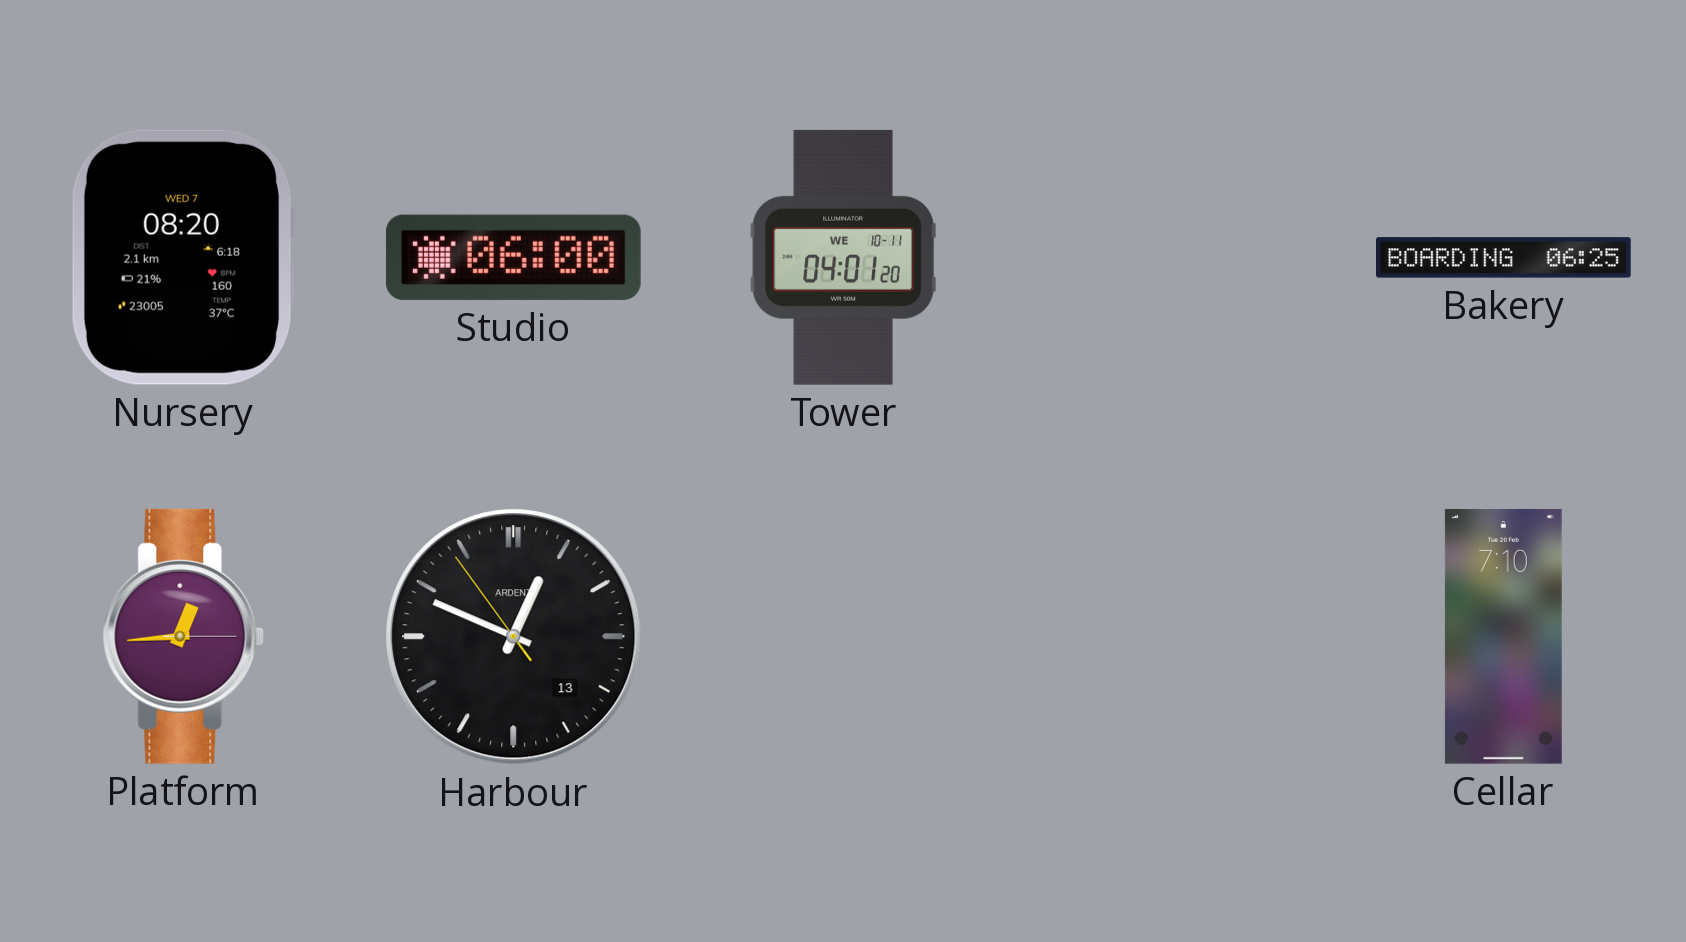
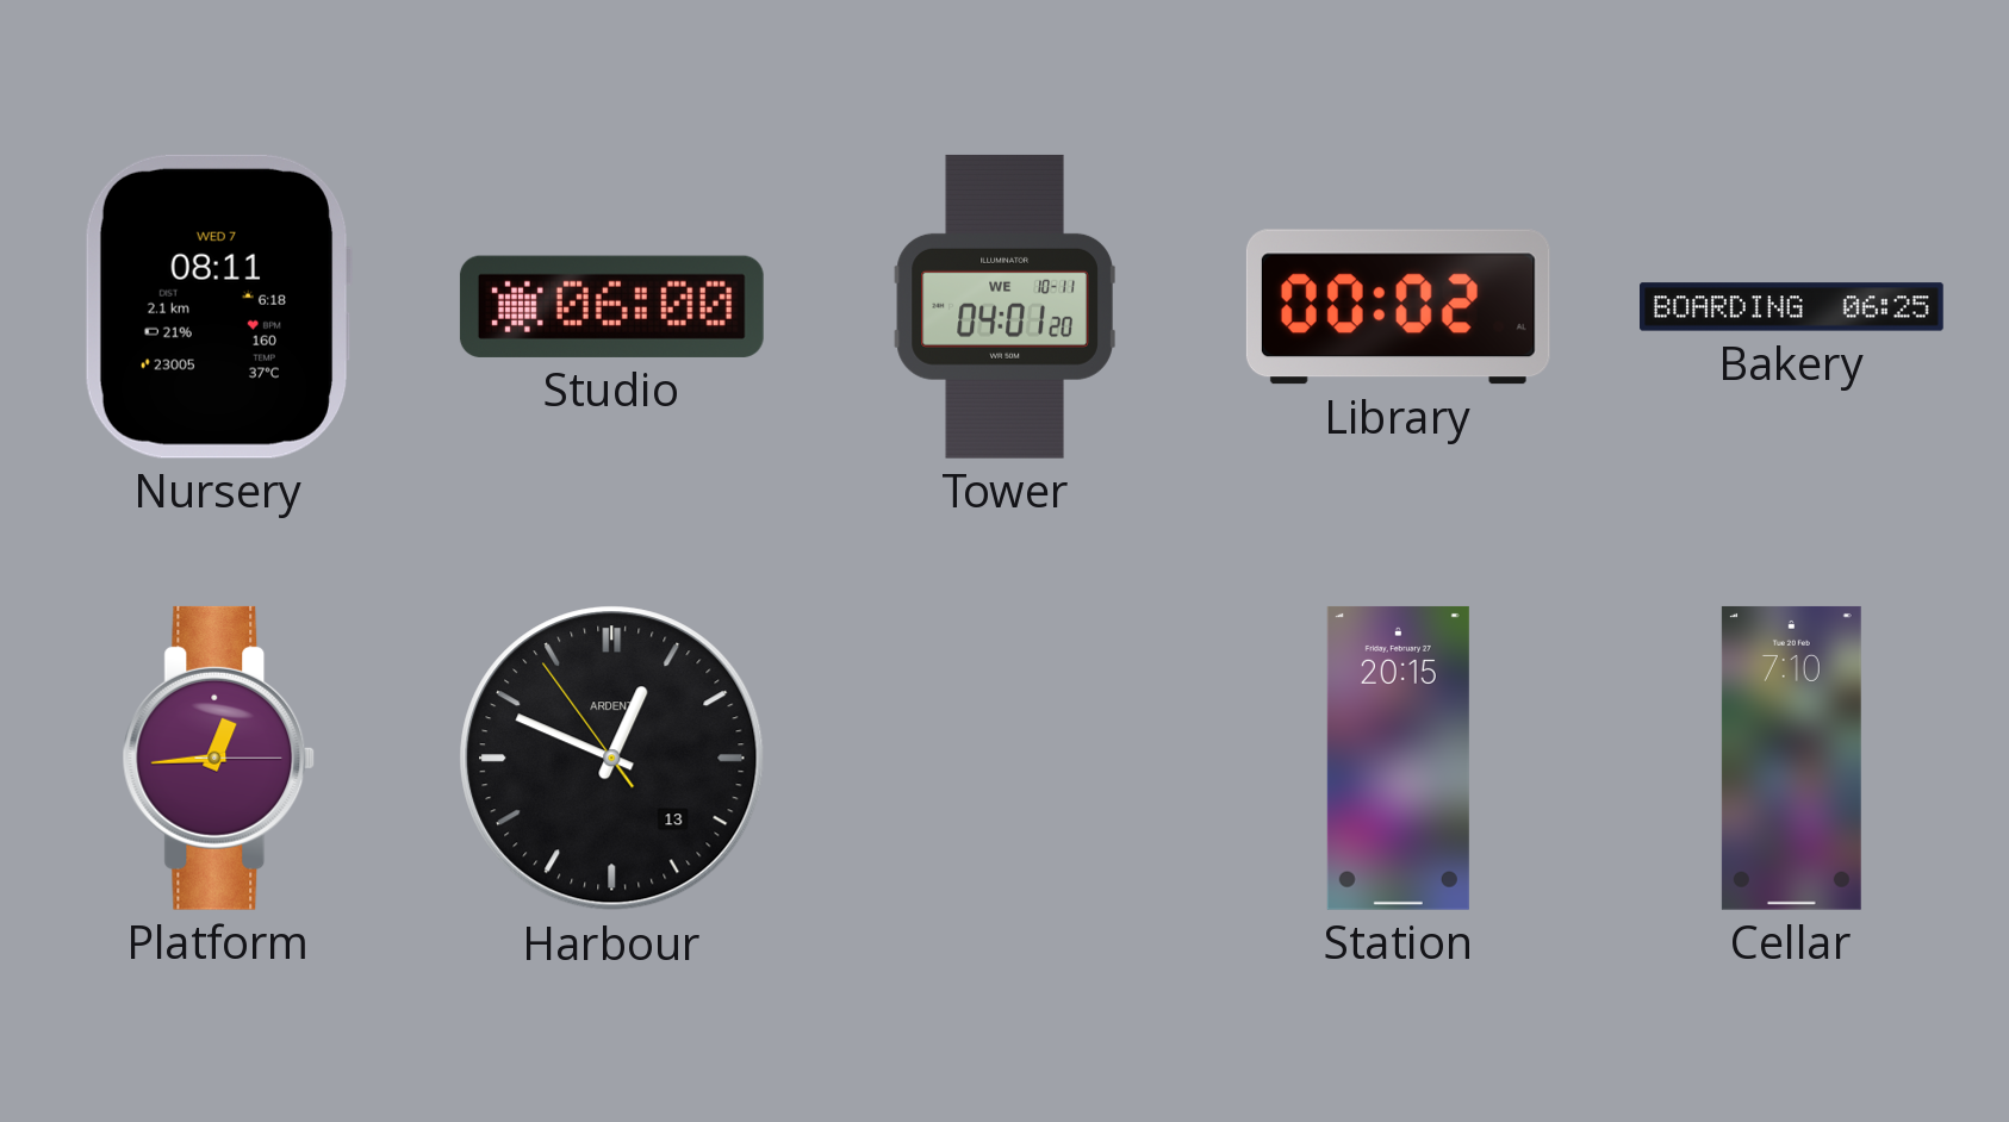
Nursery: 08:20 -> 08:11 (217, 306)
Library: none -> 00:02 (1398, 307)
Station: none -> 20:15 (1398, 758)
